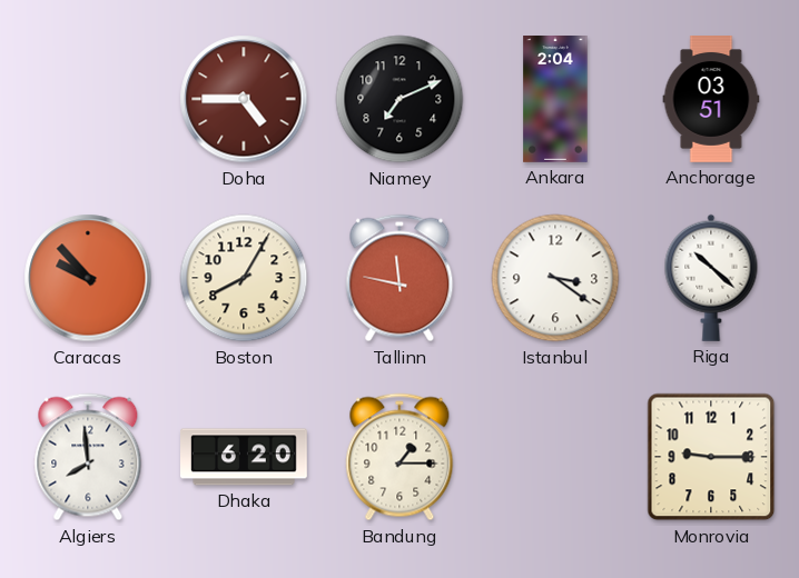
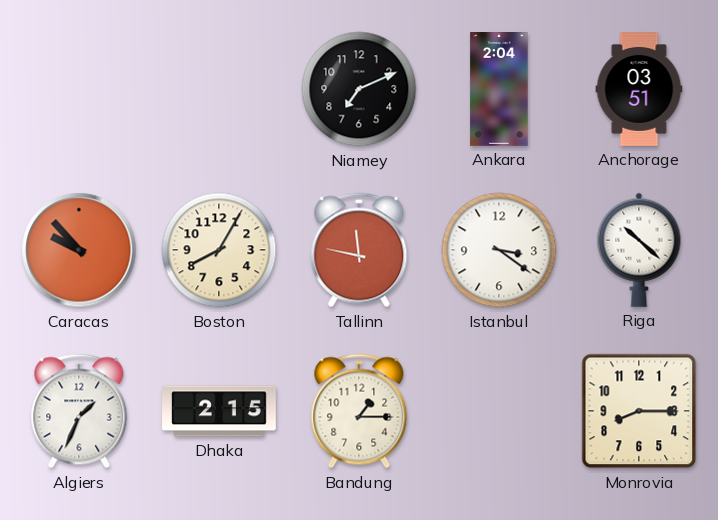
Doha: 4:45 -> none (244, 99)
Algiers: 7:59 -> 1:34 (79, 411)
Dhaka: 6:20 -> 2:15 (220, 411)
Monrovia: 9:15 -> 8:15 (639, 411)
